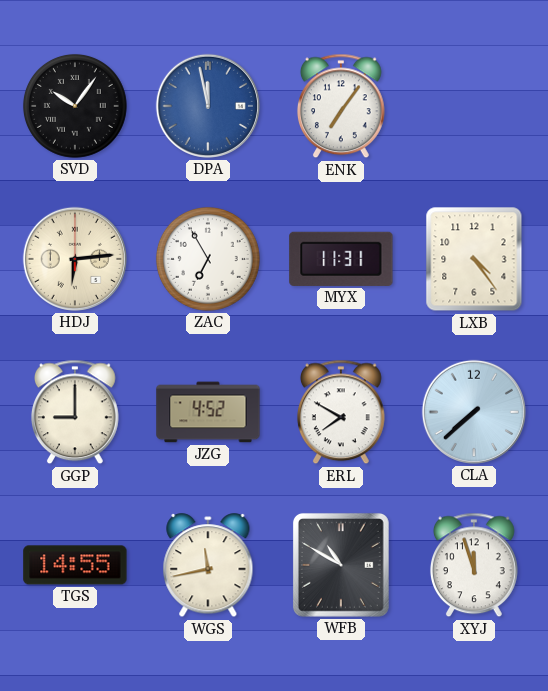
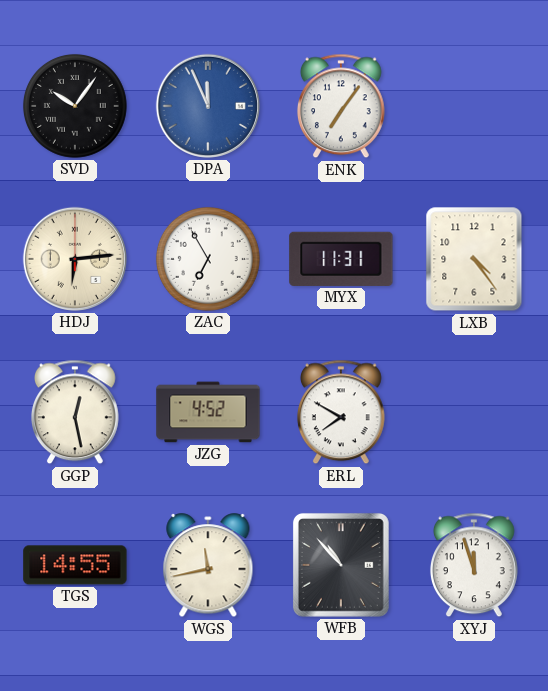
DPA: 11:58 -> 11:56 (208, 106)
GGP: 9:00 -> 12:28 (75, 412)
CLA: 7:38 -> none (474, 412)
WFB: 10:50 -> 10:53 (341, 565)
